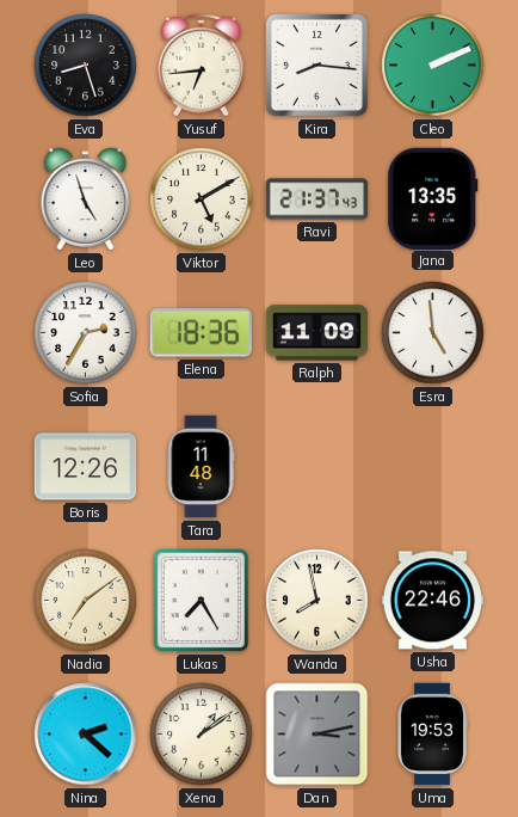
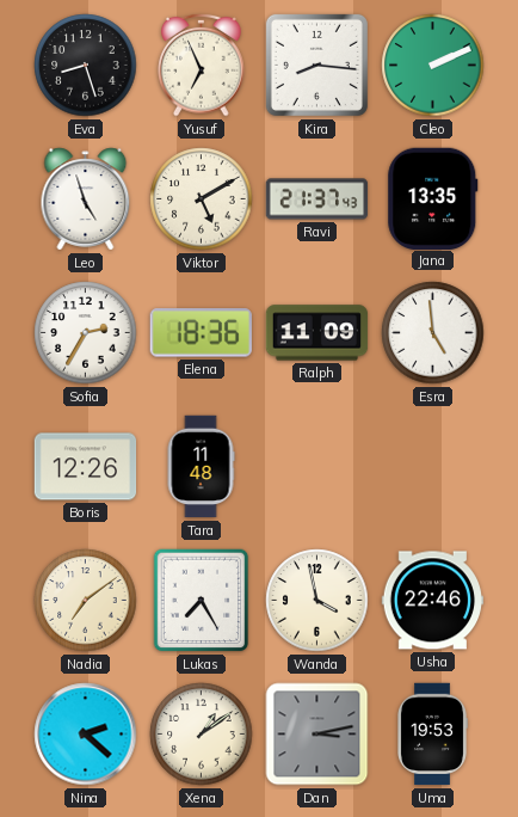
Yusuf: 6:44 -> 6:56 (202, 64)
Wanda: 7:58 -> 3:58 (317, 601)
